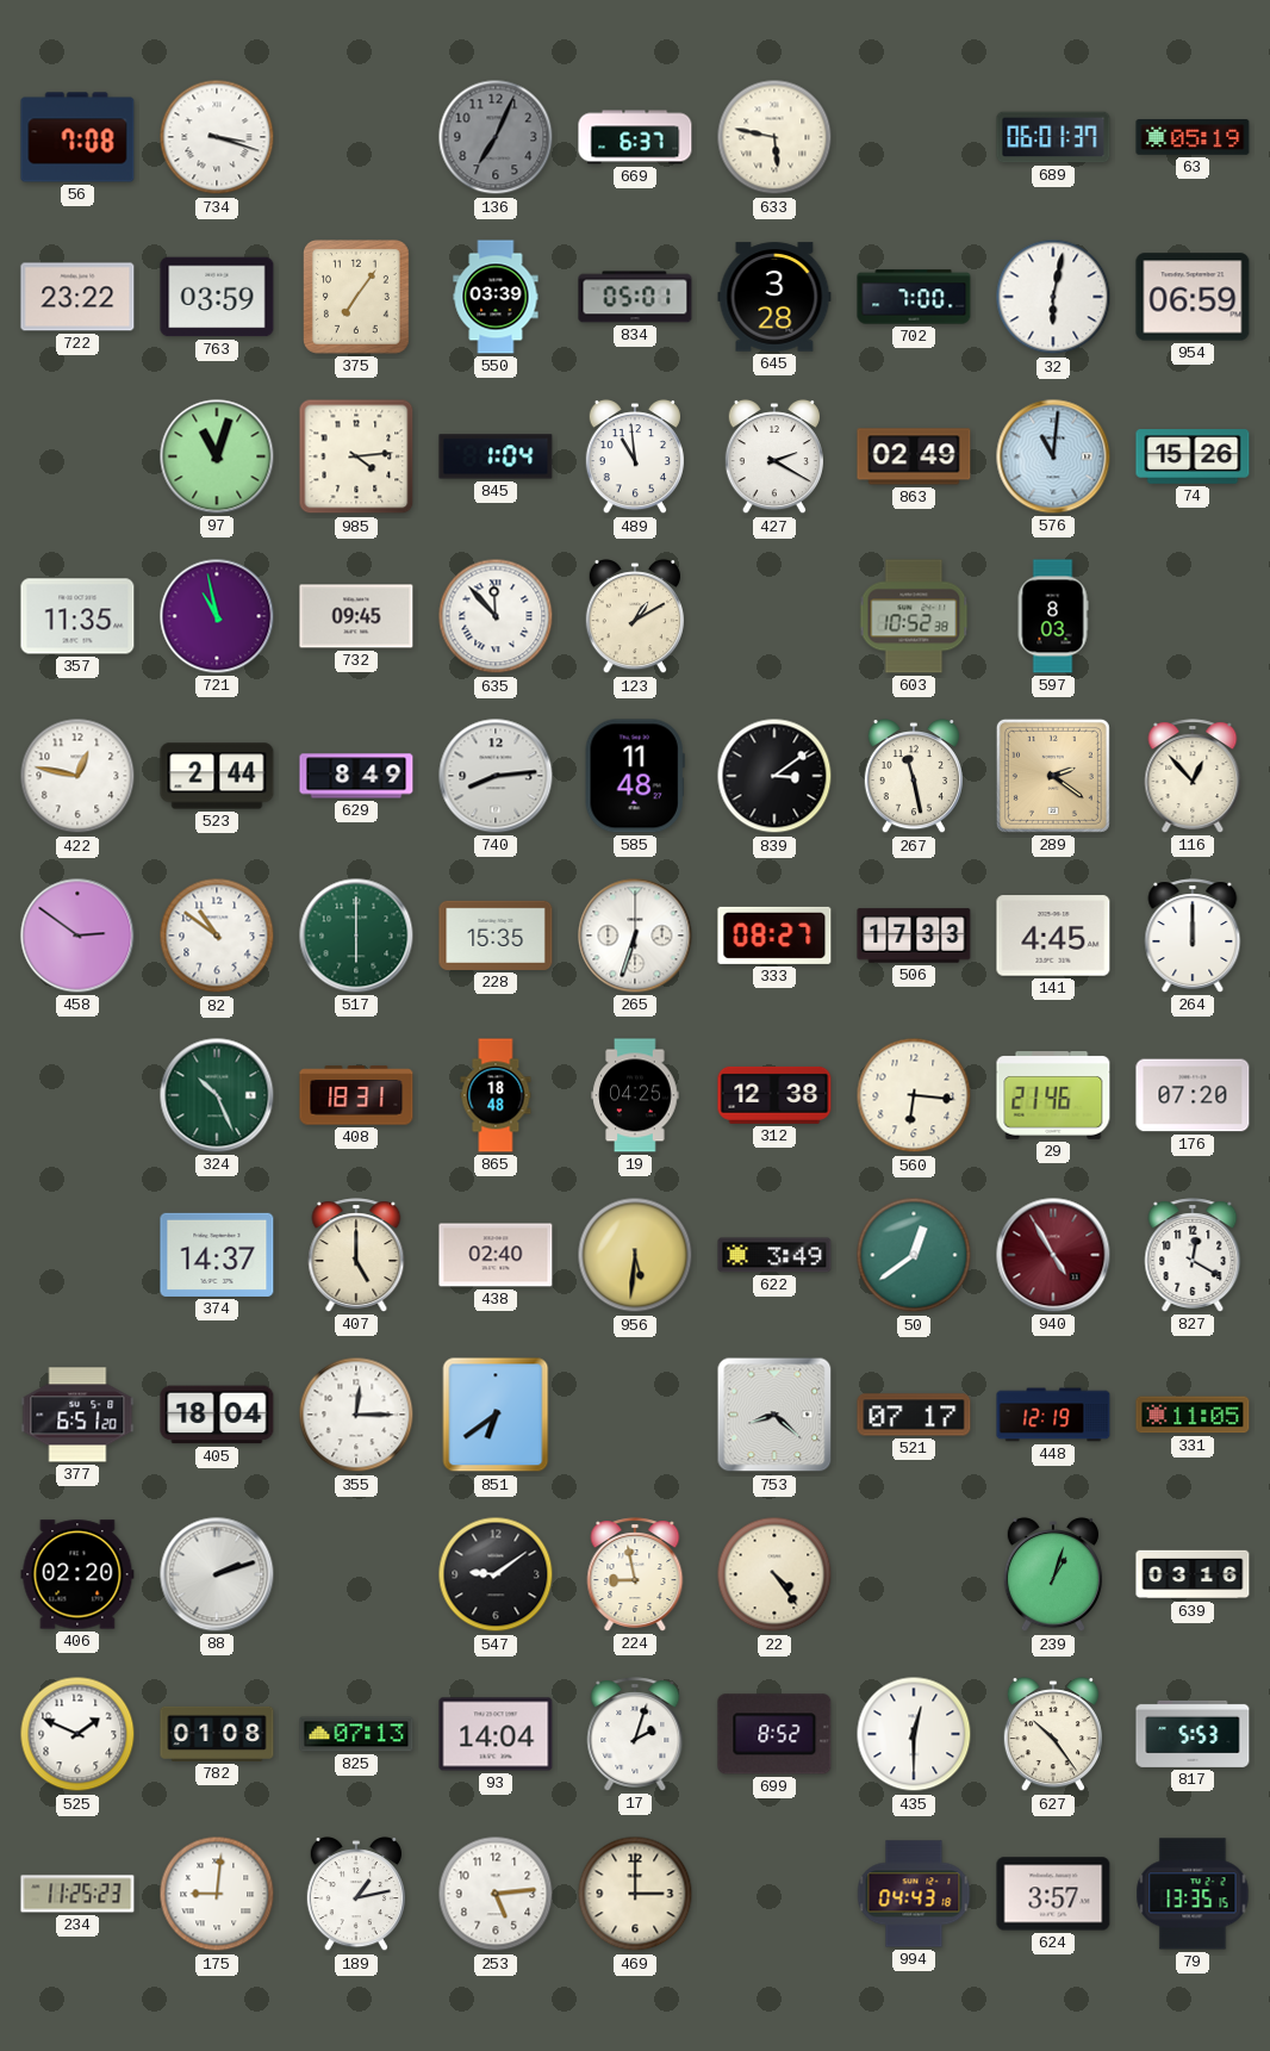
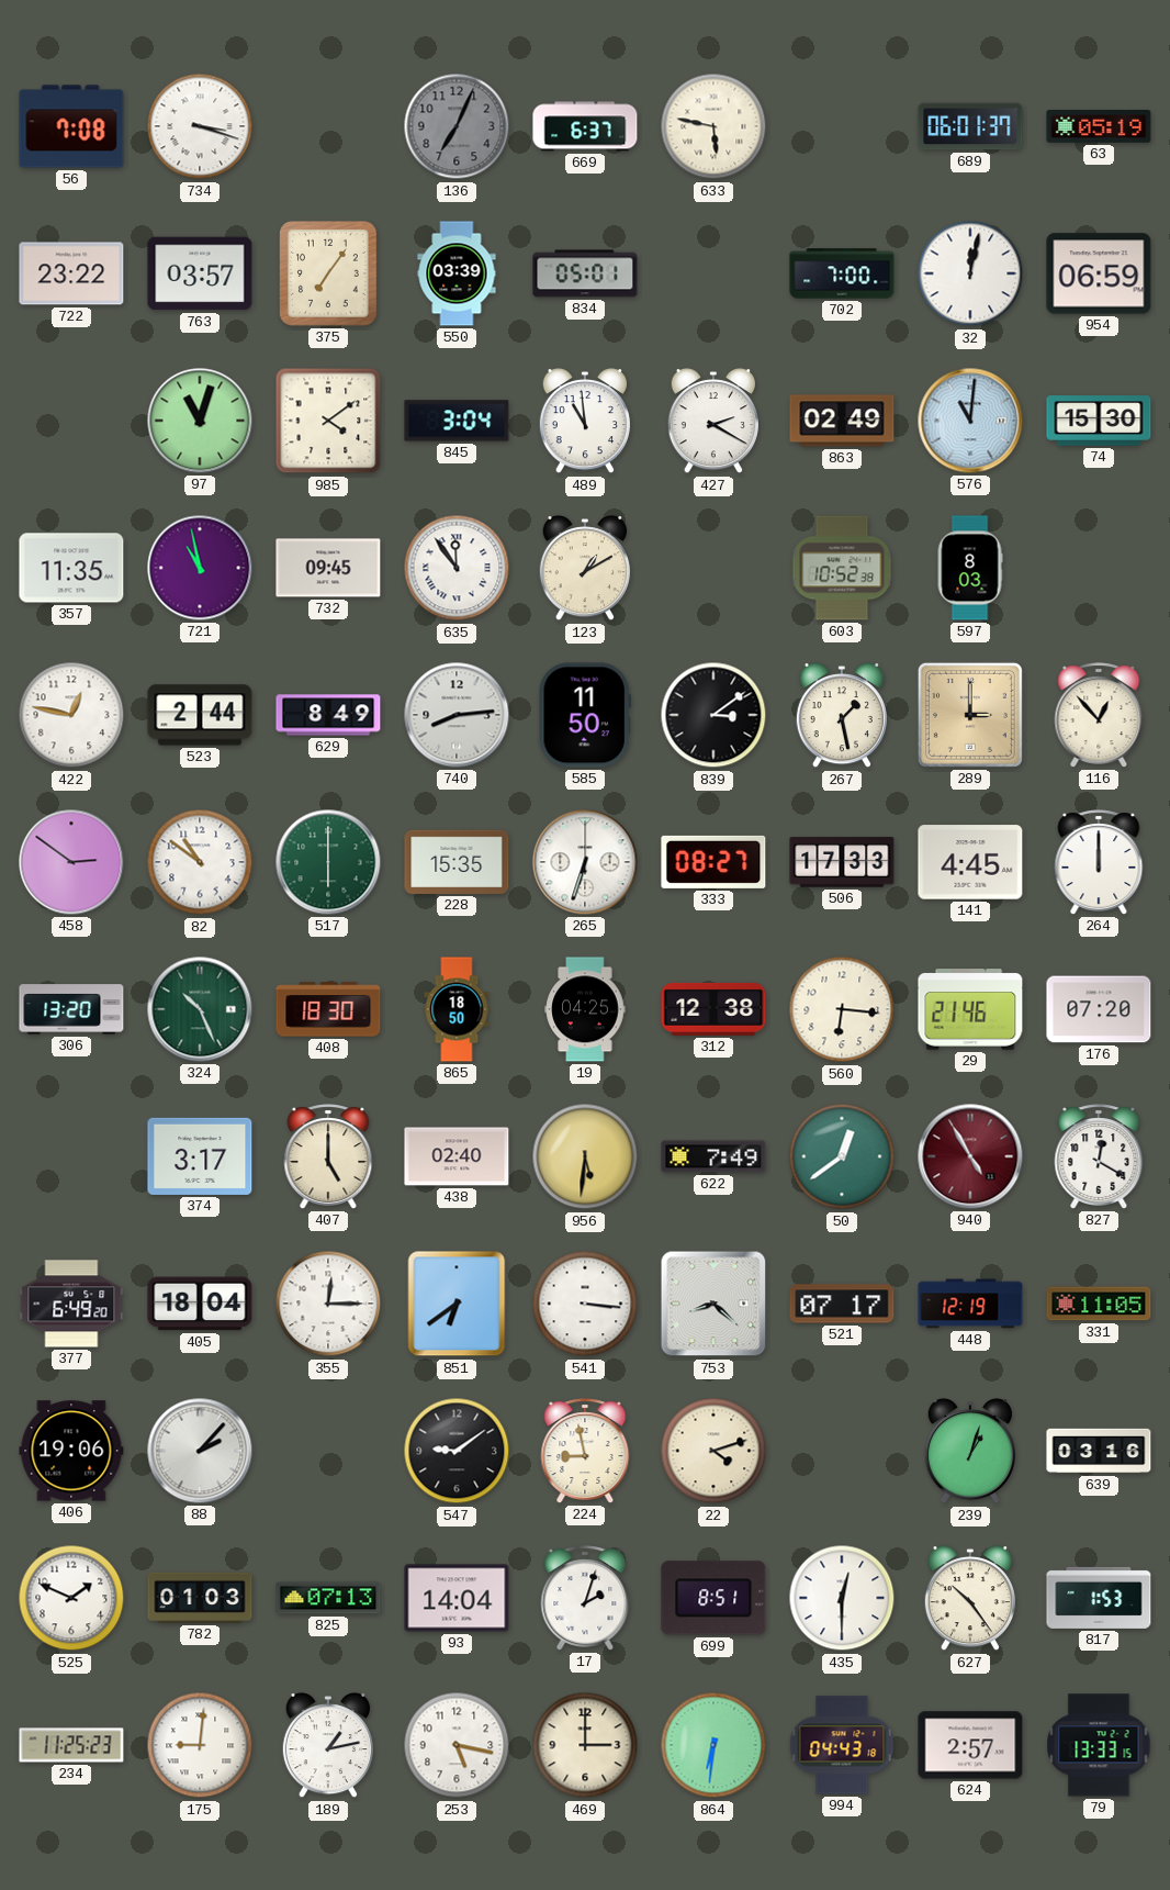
763: 03:59 -> 03:57 (200, 273)
645: 3:28 -> none (774, 297)
32: 6:02 -> 12:02 (970, 273)
985: 4:14 -> 4:09 (328, 421)
845: 1:04 -> 3:04 (457, 421)
74: 15:26 -> 15:30 (1099, 421)
635: 11:53 -> 11:54 (457, 568)
585: 11:48 -> 11:50 (585, 715)
267: 11:28 -> 1:28 (842, 716)
289: 2:21 -> 3:00 (970, 715)
306: none -> 13:20 (71, 1009)
408: 18:31 -> 18:30 (328, 1009)
865: 18:48 -> 18:50 (457, 1009)
374: 14:37 -> 3:17 (200, 1156)
622: 3:49 -> 7:49 (713, 1156)
377: 6:51 -> 6:49 (71, 1304)
541: none -> 3:16 (585, 1304)
406: 02:20 -> 19:06 (71, 1451)
88: 2:12 -> 2:07 (200, 1451)
22: 4:24 -> 4:12 (713, 1451)
782: 01:08 -> 01:03 (200, 1598)
699: 8:52 -> 8:51 (713, 1598)
817: 5:53 -> 1:53 (1099, 1598)
253: 5:14 -> 5:17 (457, 1745)
864: none -> 6:31 (713, 1745)
624: 3:57 -> 2:57 (970, 1745)
79: 13:35 -> 13:33 (1099, 1745)
